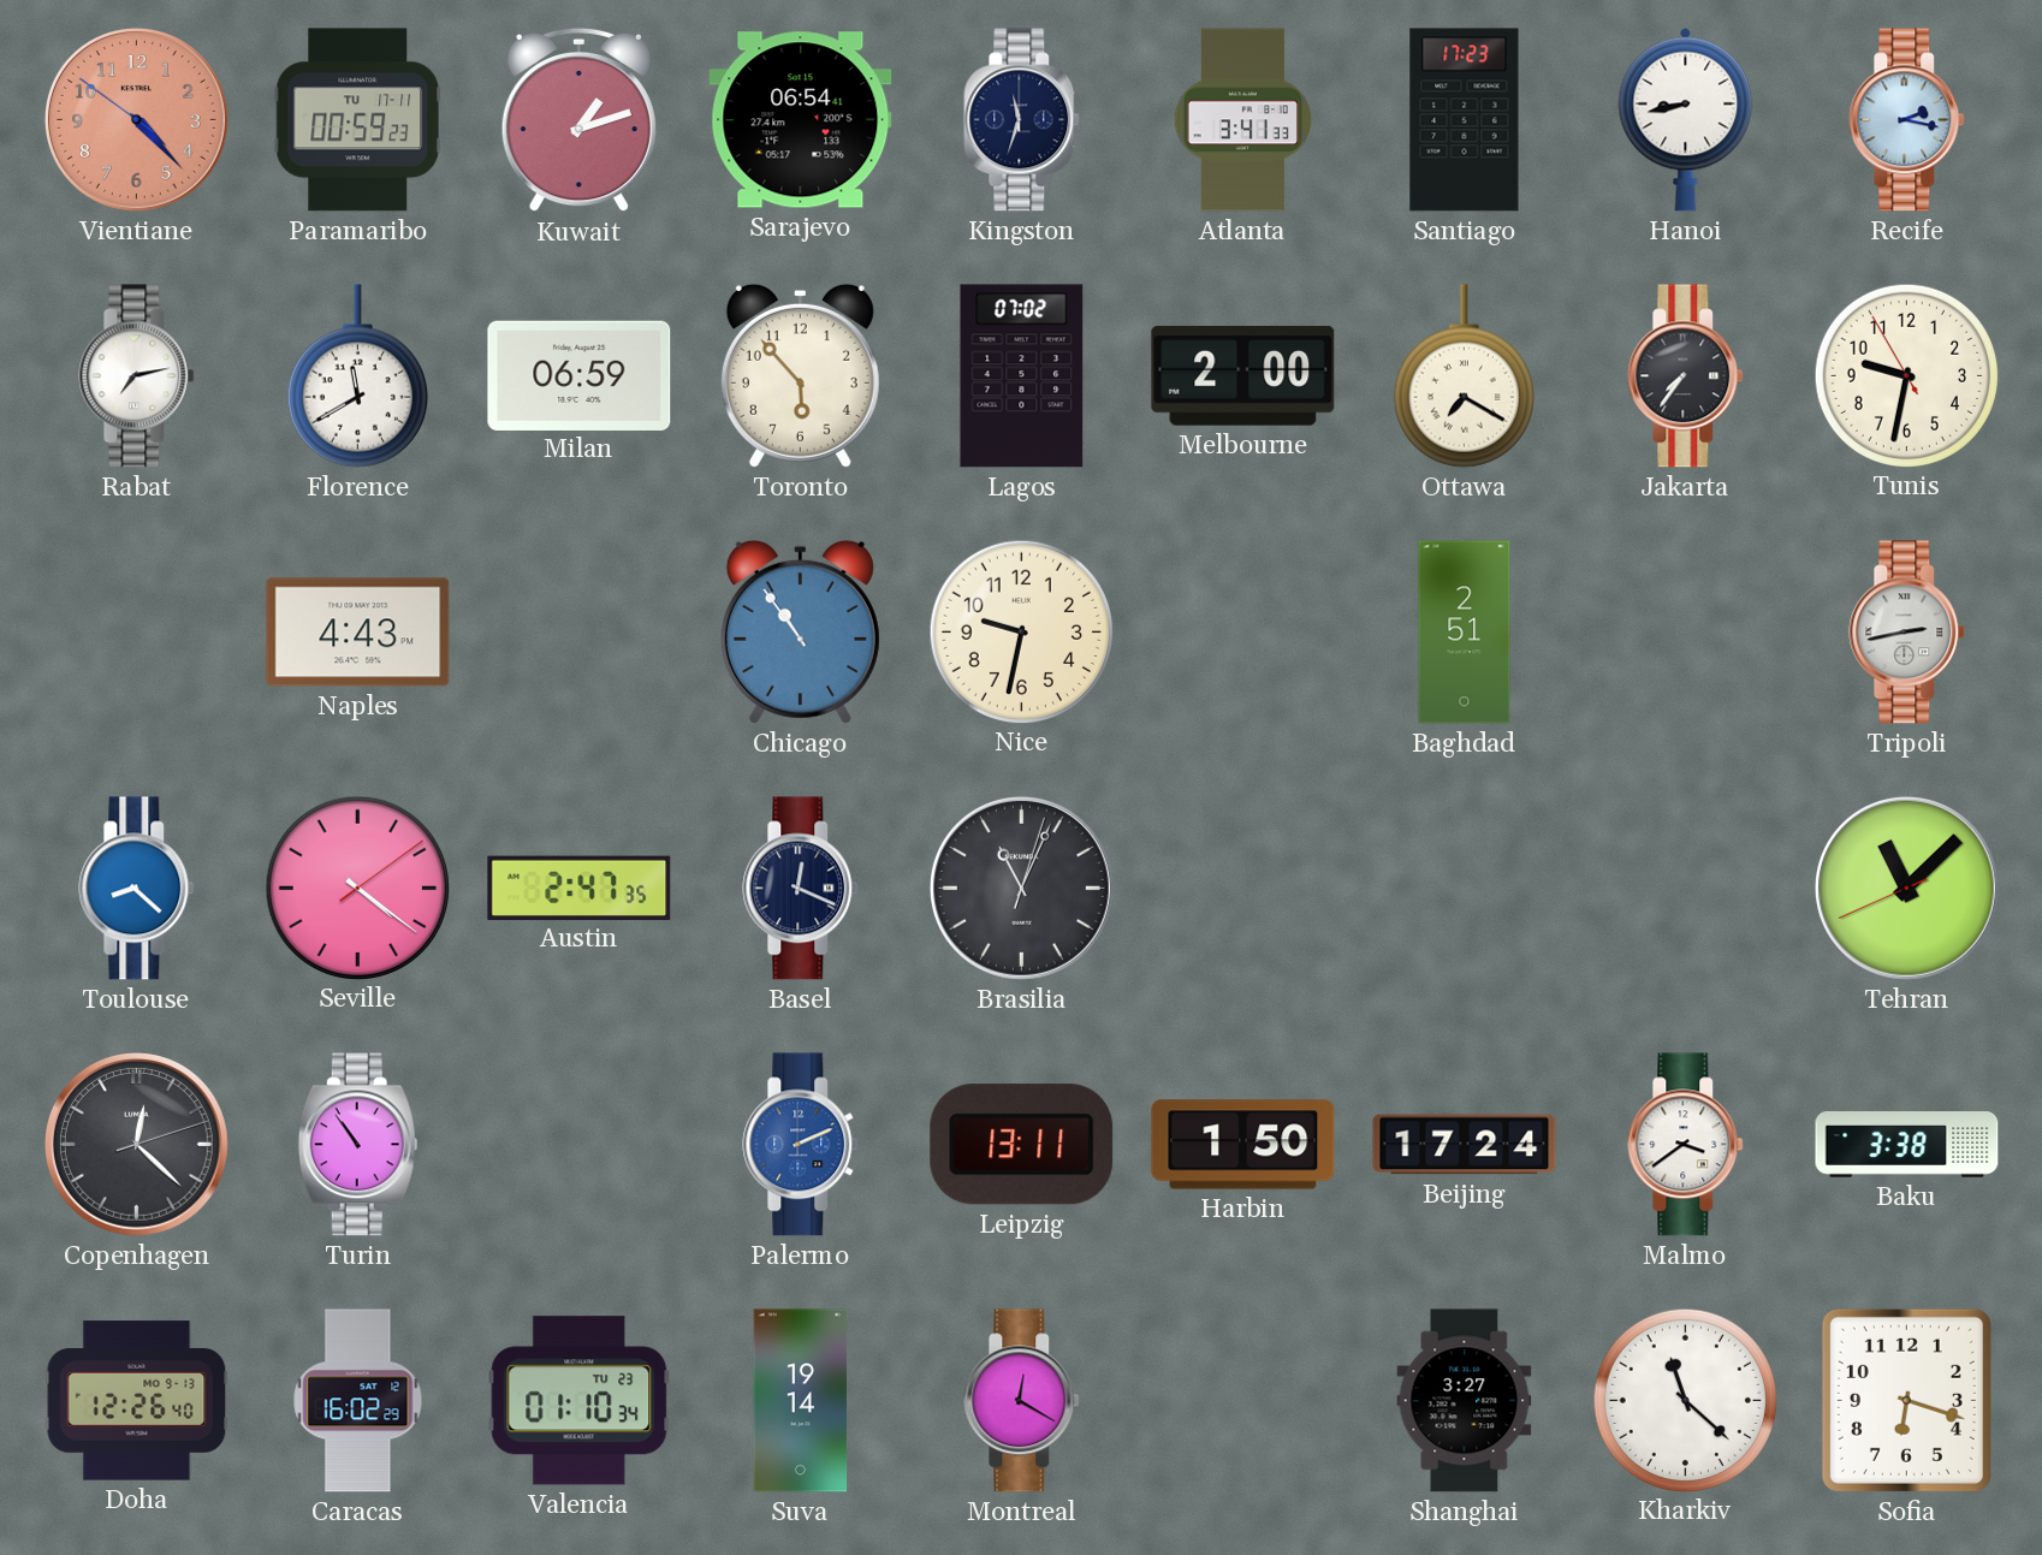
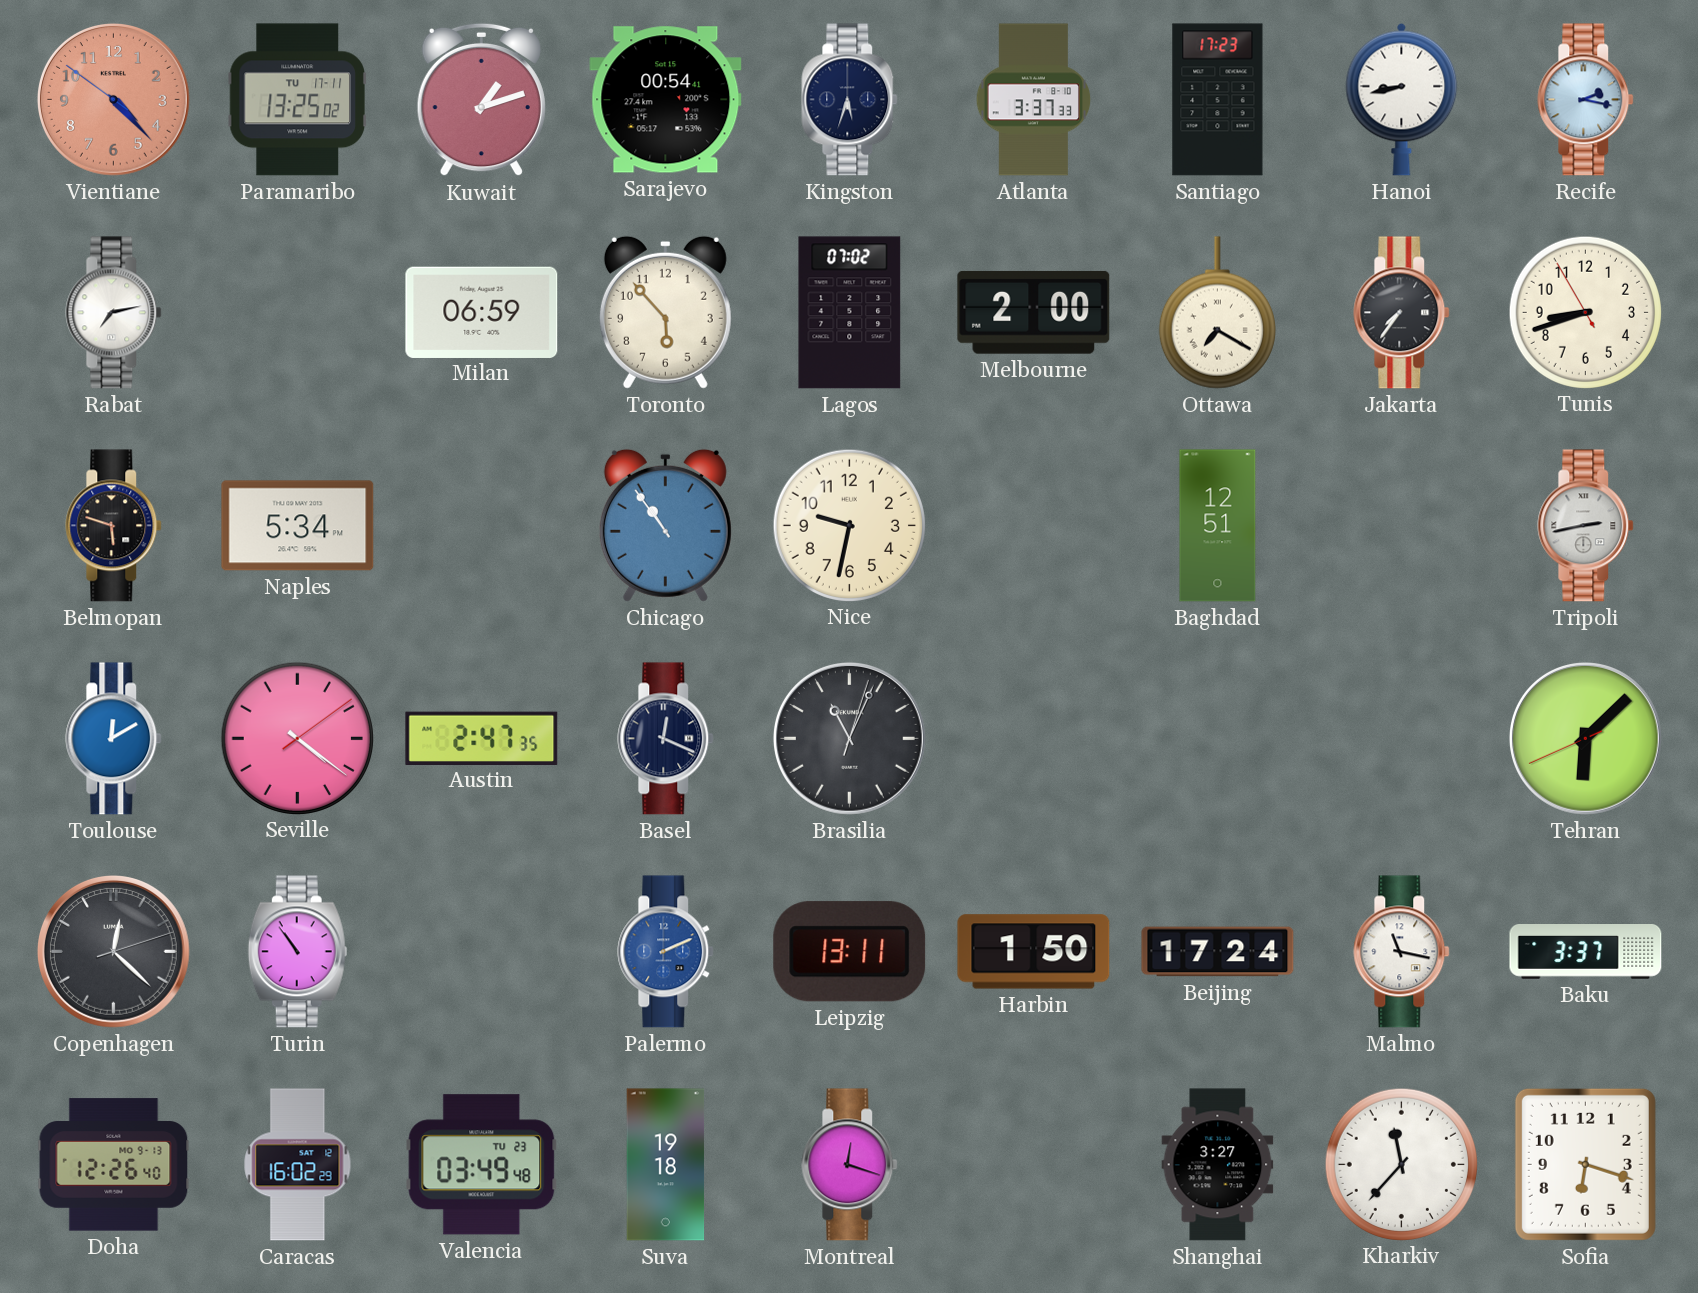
Paramaribo: 00:59 -> 13:25 (297, 100)
Sarajevo: 06:54 -> 00:54 (666, 100)
Kingston: 11:33 -> 5:33 (850, 100)
Atlanta: 3:41 -> 3:37 (1034, 100)
Florence: 11:40 -> none (357, 376)
Tunis: 9:31 -> 8:41 (1585, 312)
Belmopan: none -> 5:48 (114, 526)
Naples: 4:43 -> 5:34 (298, 526)
Baghdad: 2:51 -> 12:51 (1218, 526)
Toulouse: 8:22 -> 12:10 (114, 739)
Tehran: 11:07 -> 6:07 (1585, 738)
Malmo: 3:39 -> 11:17 (1402, 952)
Baku: 3:38 -> 3:37 (1586, 952)
Valencia: 01:10 -> 03:49 (482, 1165)
Suva: 19:14 -> 19:18 (666, 1165)
Montreal: 12:20 -> 12:18 (850, 1165)
Kharkiv: 11:22 -> 11:37 (1401, 1164)
